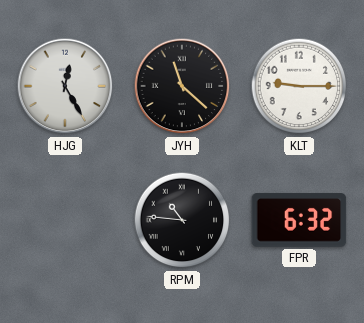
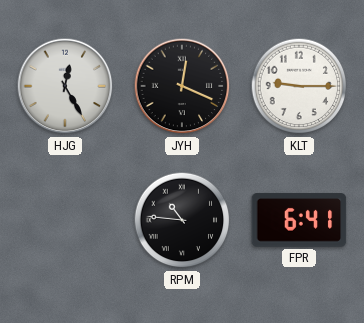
JYH: 11:22 -> 12:19 (182, 86)
FPR: 6:32 -> 6:41 (299, 220)
